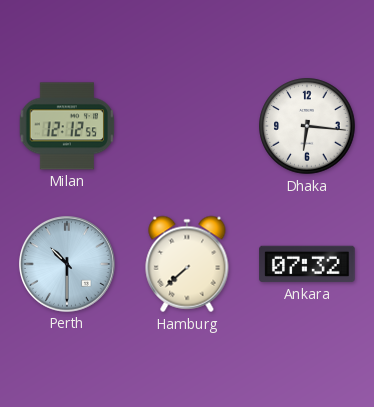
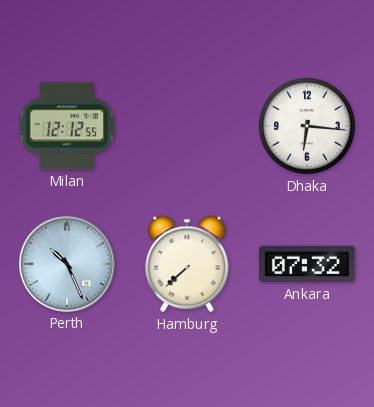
Perth: 10:30 -> 10:26 (68, 265)
